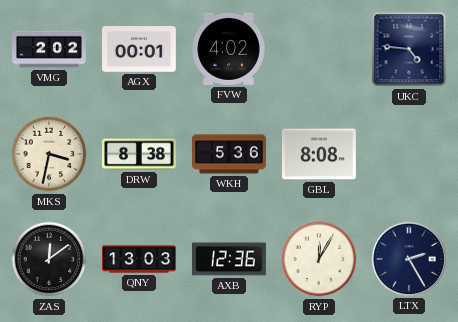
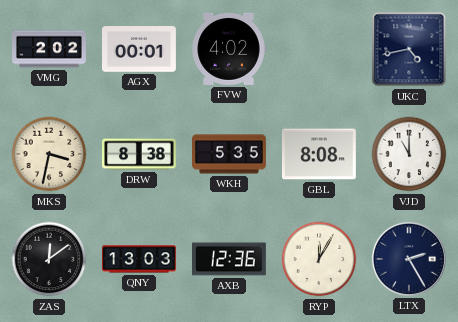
UKC: 4:46 -> 4:43 (409, 49)
WKH: 5:36 -> 5:35 (230, 154)
VJD: none -> 11:00 (409, 154)
